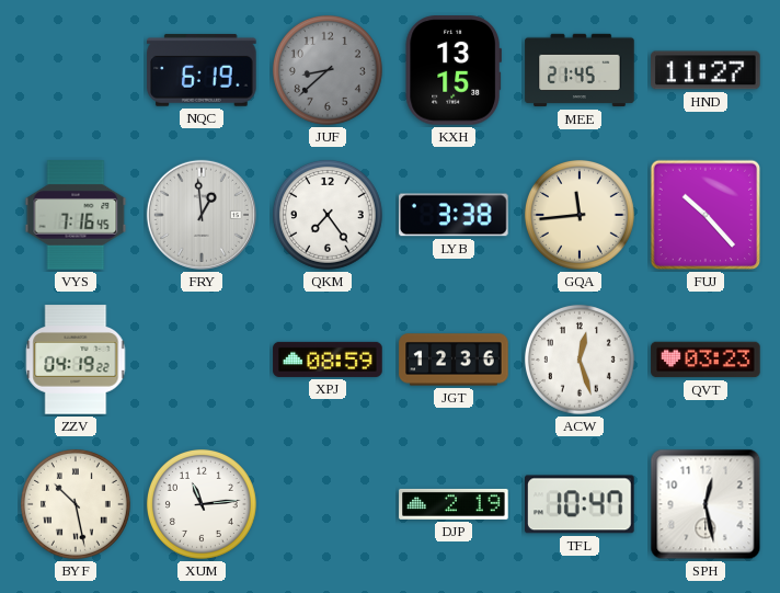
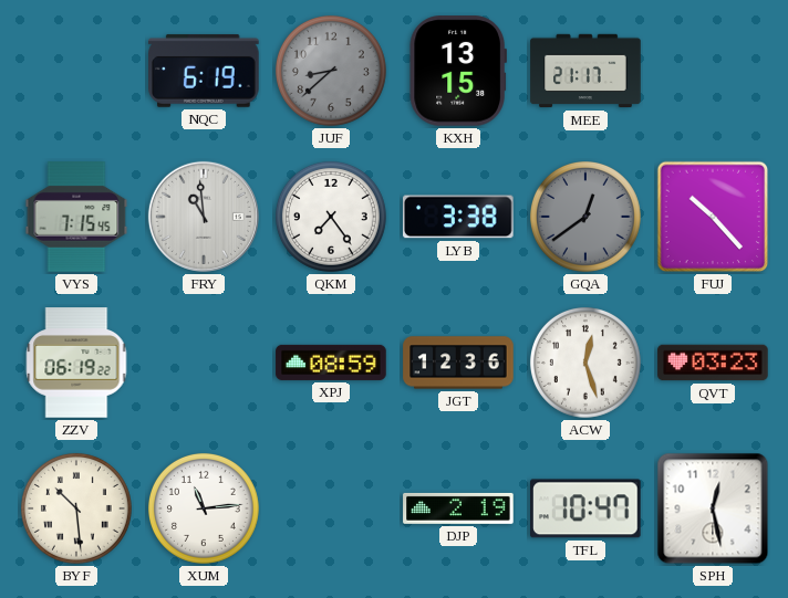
MEE: 21:45 -> 21:17 (585, 71)
HND: 11:27 -> none (706, 70)
VYS: 7:16 -> 7:15 (76, 217)
FRY: 12:59 -> 10:59 (204, 217)
GQA: 11:44 -> 12:39 (585, 217)
GQA dial: cream -> grey (585, 217)
ZZV: 04:19 -> 06:19 (76, 363)
BYF: 10:28 -> 10:29 (76, 508)
